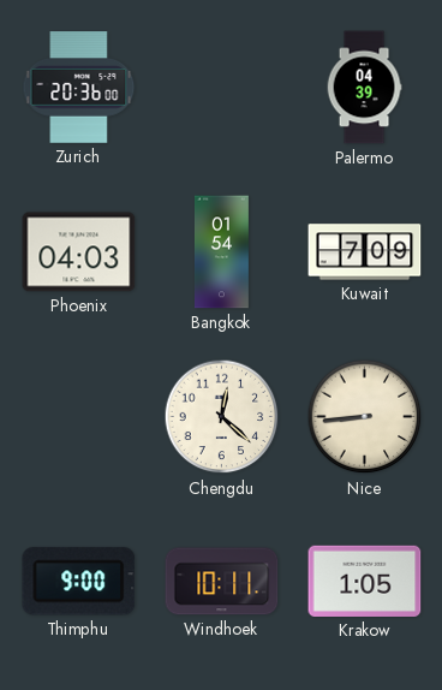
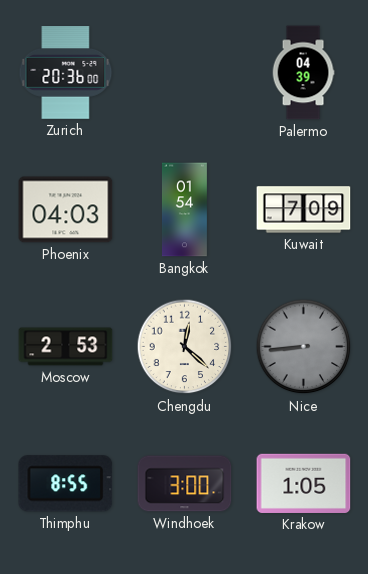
Moscow: none -> 2:53 (66, 347)
Nice dial: cream -> grey (304, 347)
Thimphu: 9:00 -> 8:55 (66, 484)
Windhoek: 10:11 -> 3:00 (185, 484)
